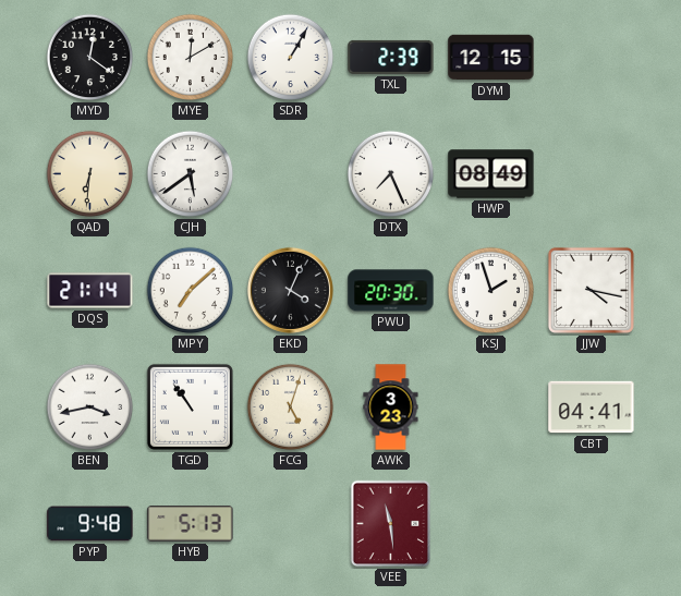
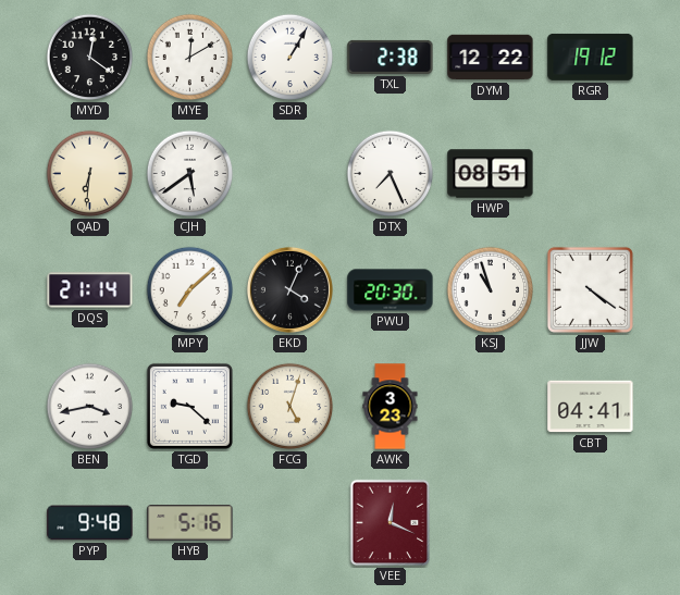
TXL: 2:39 -> 2:38 (391, 57)
DYM: 12:15 -> 12:22 (491, 58)
RGR: none -> 19:12 (591, 57)
HWP: 08:49 -> 08:51 (491, 174)
KSJ: 1:57 -> 10:57 (491, 290)
JJW: 4:17 -> 4:21 (590, 289)
TGD: 10:54 -> 9:22 (189, 406)
HYB: 5:13 -> 5:16 (190, 523)
VEE: 11:29 -> 12:19 (391, 523)
